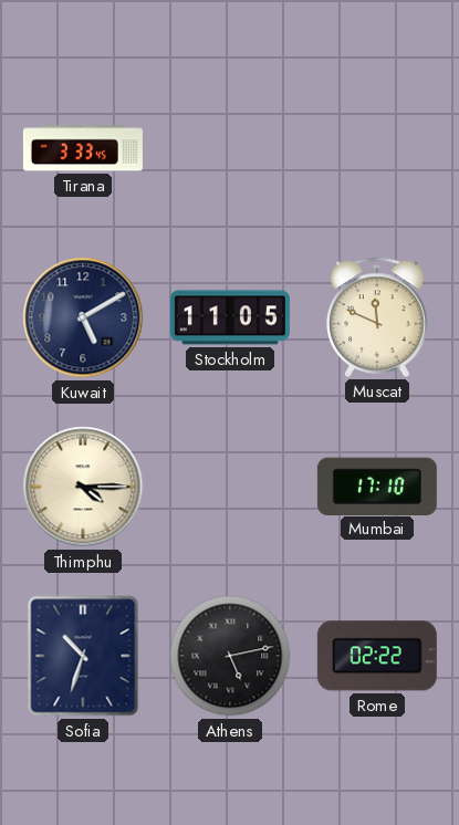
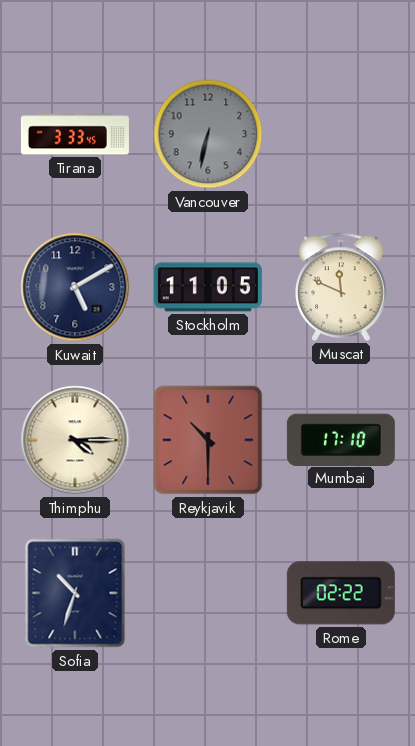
Vancouver: none -> 6:32 (208, 134)
Reykjavik: none -> 10:30 (208, 440)
Athens: 5:13 -> none (230, 656)
